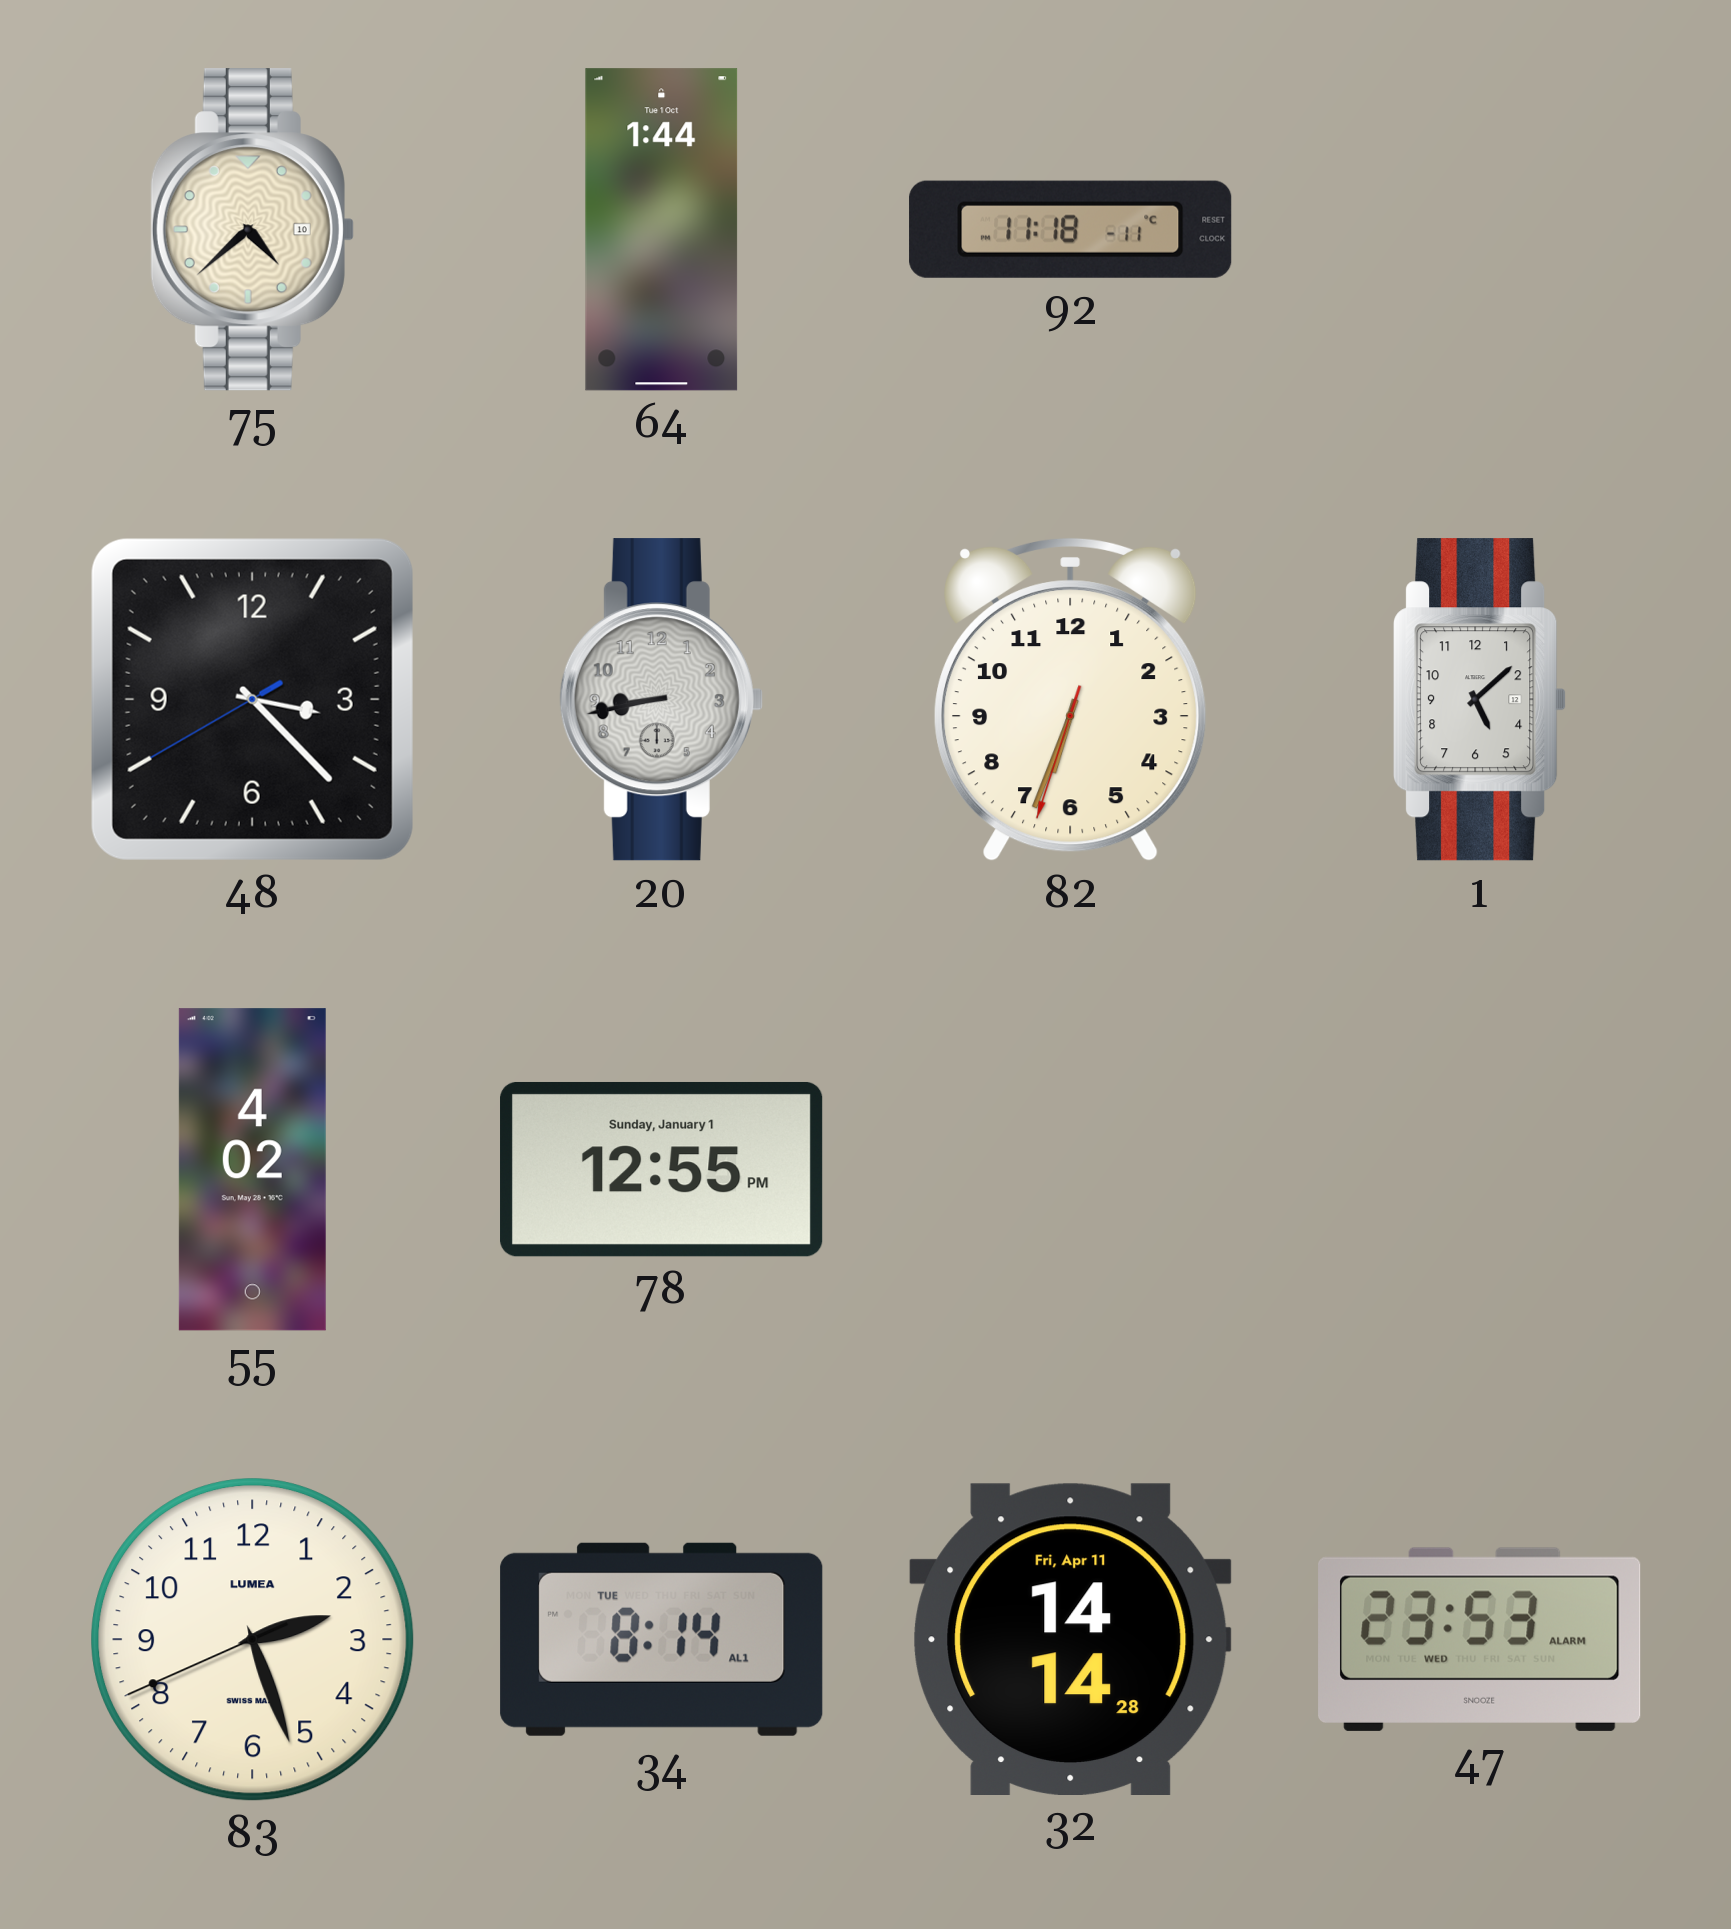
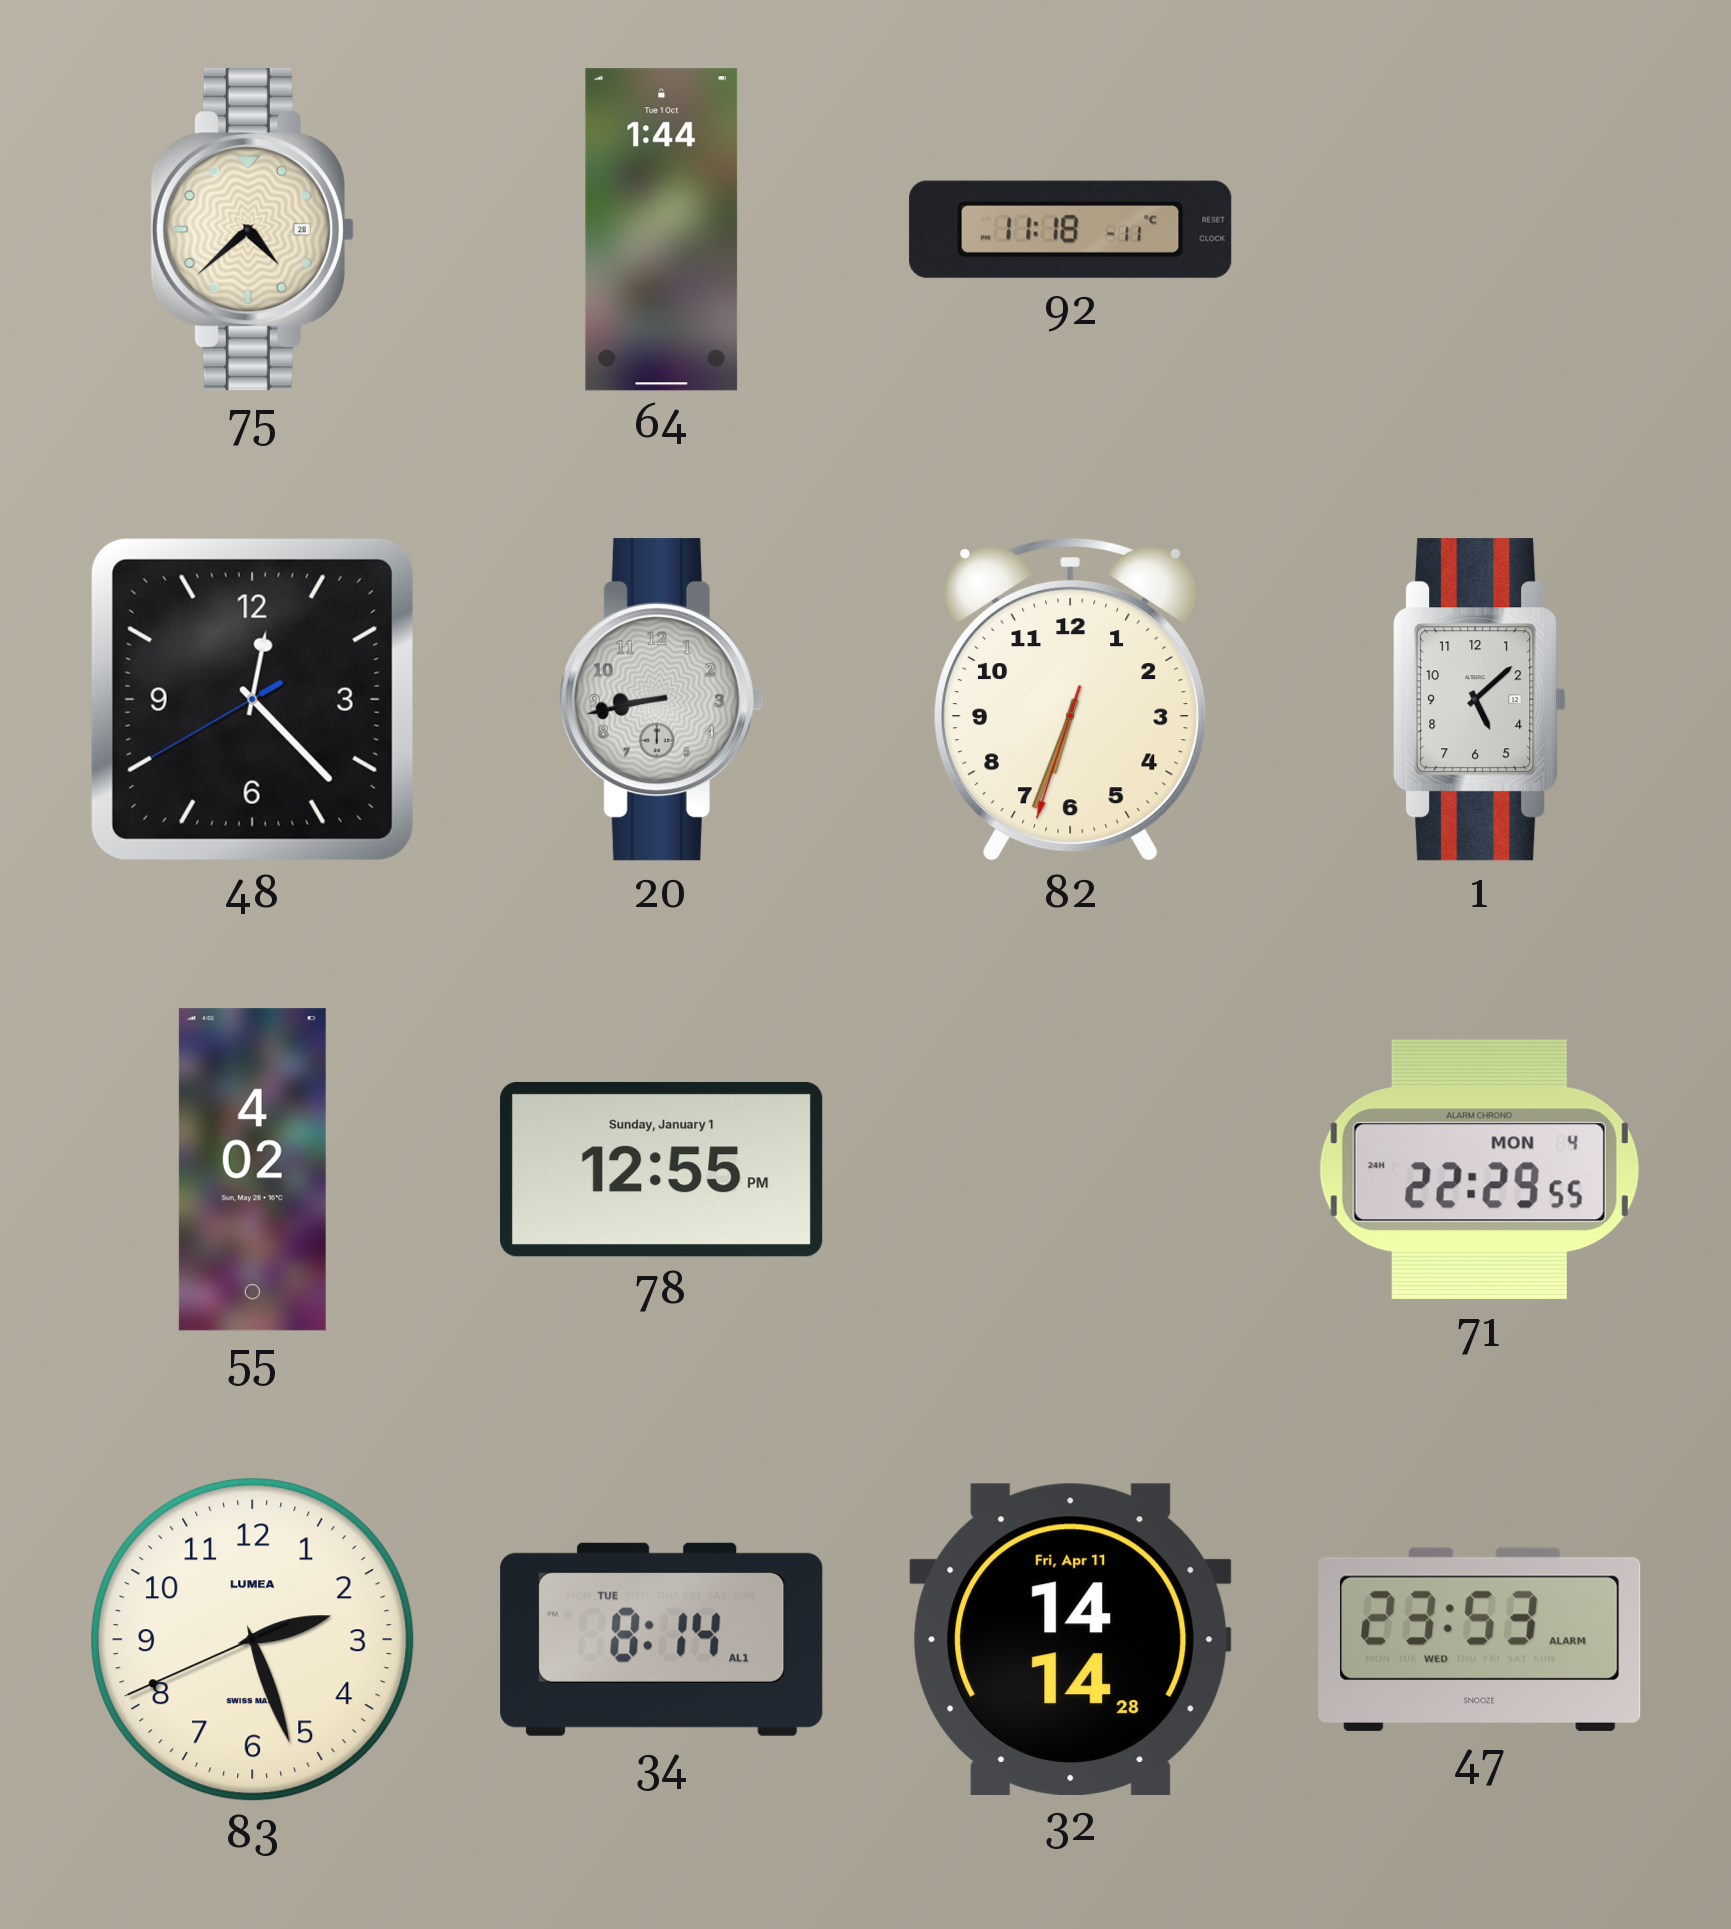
75 date: 10 -> 28 (252, 230)
48: 3:22 -> 12:22 (252, 699)
71: none -> 22:29 (1479, 1170)
